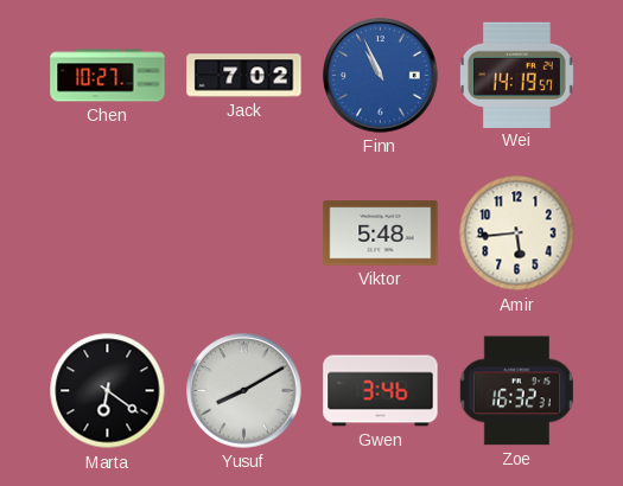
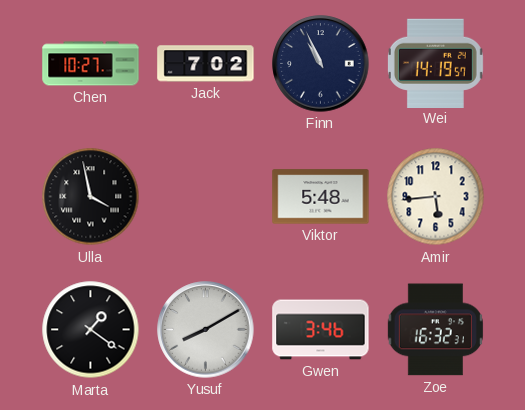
Finn dial: blue -> navy (321, 64)
Ulla: none -> 3:58 (91, 197)
Marta: 6:21 -> 1:21 (91, 330)
